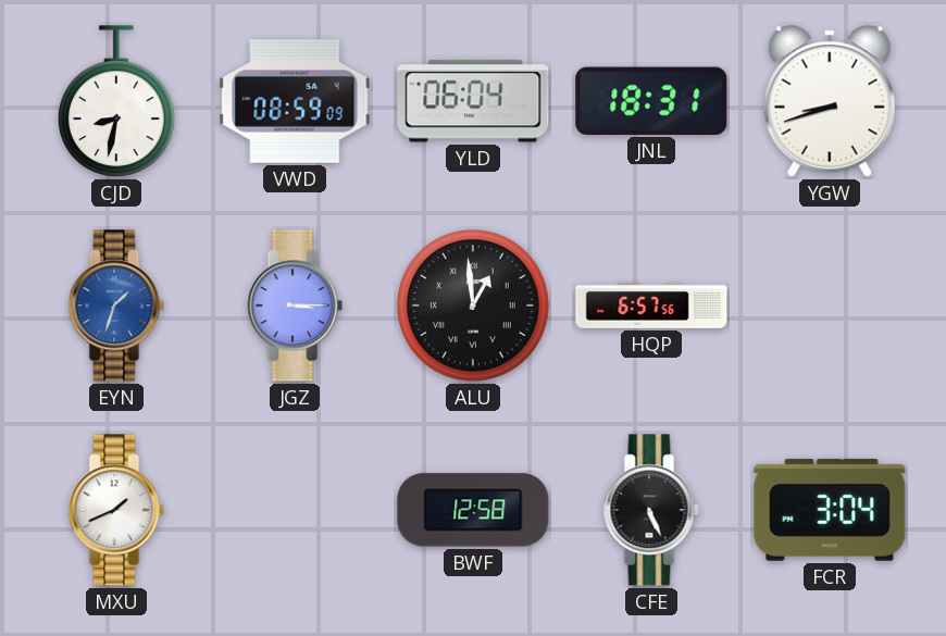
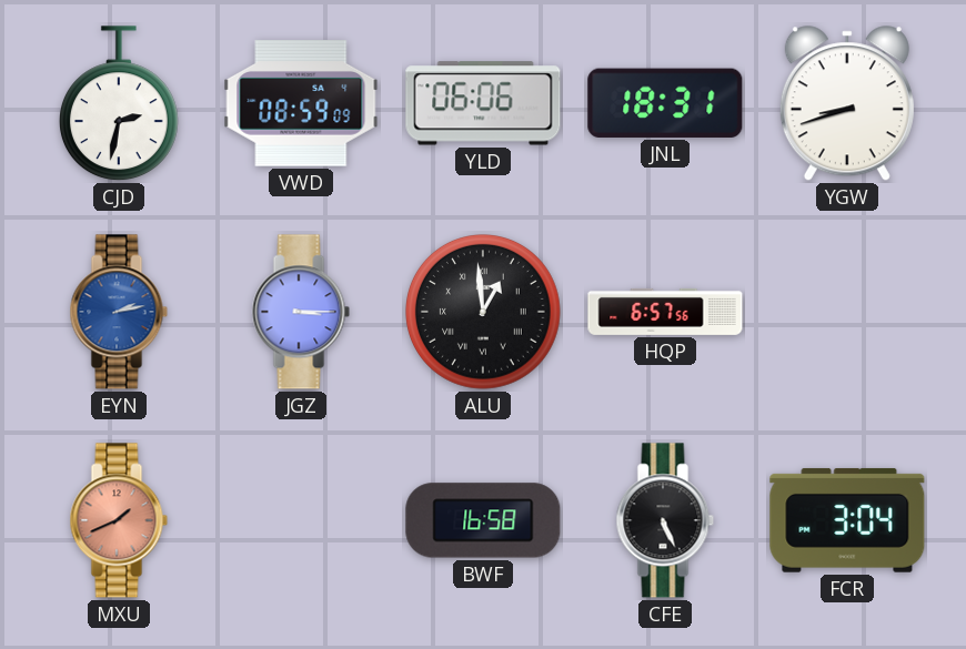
CJD: 8:32 -> 2:32 (119, 104)
YLD: 06:04 -> 06:06 (483, 103)
EYN: 1:33 -> 2:13 (119, 312)
MXU dial: white -> salmon (119, 520)
BWF: 12:58 -> 16:58 (483, 520)
